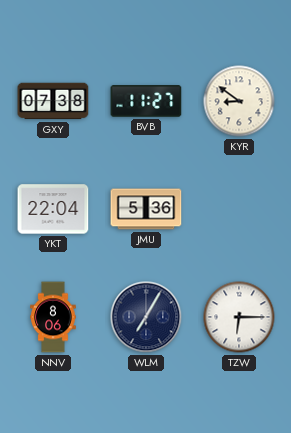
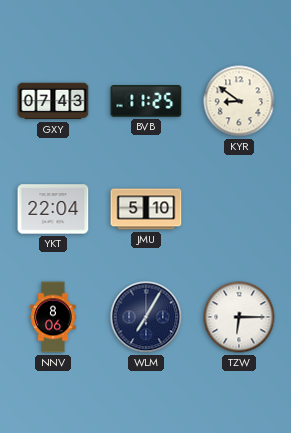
GXY: 07:38 -> 07:43 (53, 101)
BVB: 11:27 -> 11:25 (146, 101)
JMU: 5:36 -> 5:10 (146, 209)
